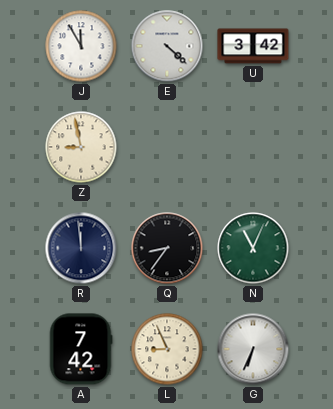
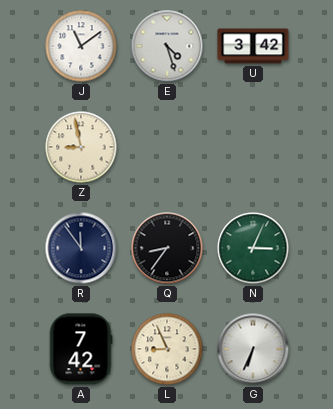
J: 11:55 -> 11:09 (81, 46)
E: 4:22 -> 4:27 (167, 46)
R: 11:59 -> 11:54 (81, 248)
N: 11:04 -> 3:04 (253, 248)
